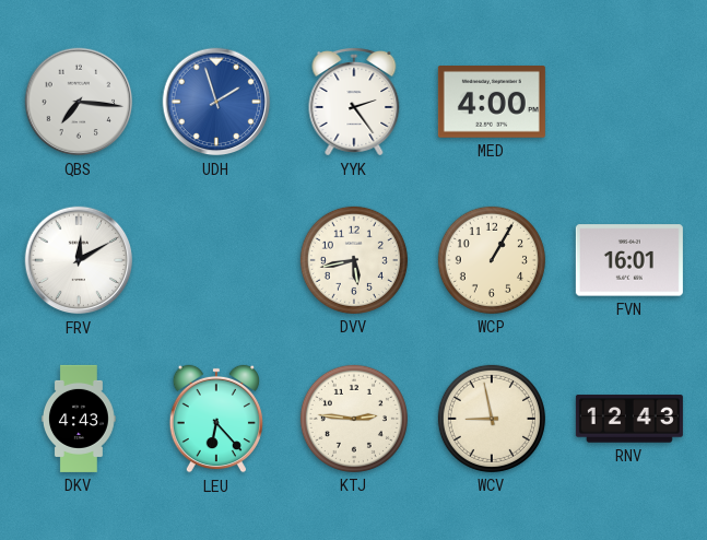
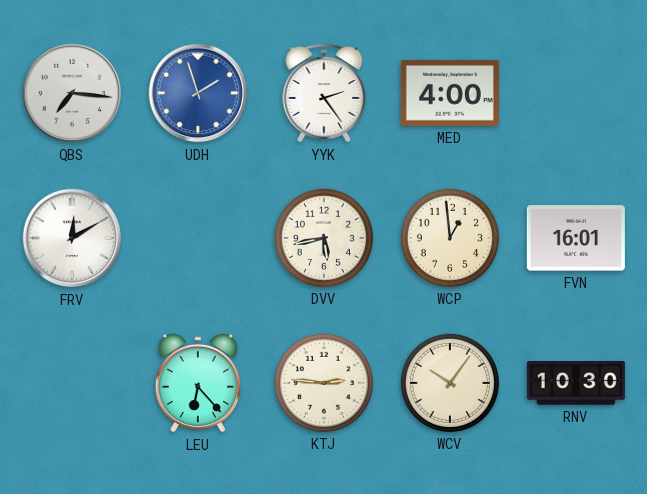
WCP: 1:05 -> 12:59 (450, 238)
DKV: 4:43 -> none (79, 419)
WCV: 8:58 -> 10:06 (450, 383)
RNV: 12:43 -> 10:30 (576, 383)
